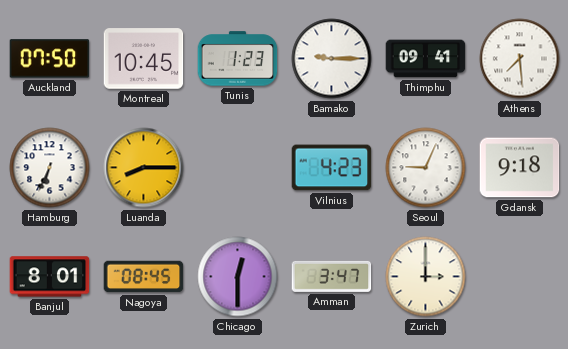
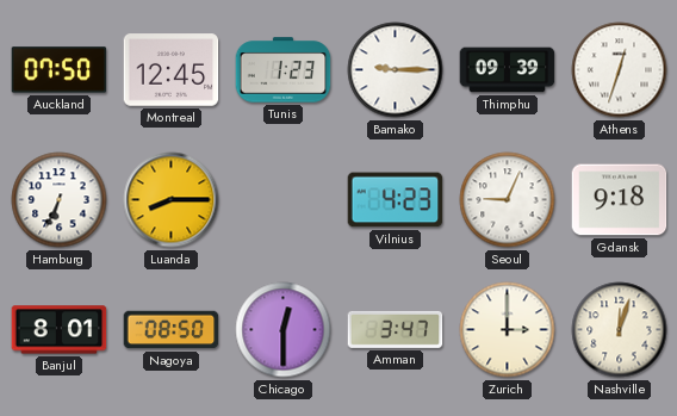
Montreal: 10:45 -> 12:45 (172, 70)
Thimphu: 09:41 -> 09:39 (508, 70)
Athens: 7:29 -> 12:33 (620, 70)
Nagoya: 08:45 -> 08:50 (172, 330)
Nashville: none -> 12:03 (620, 330)
